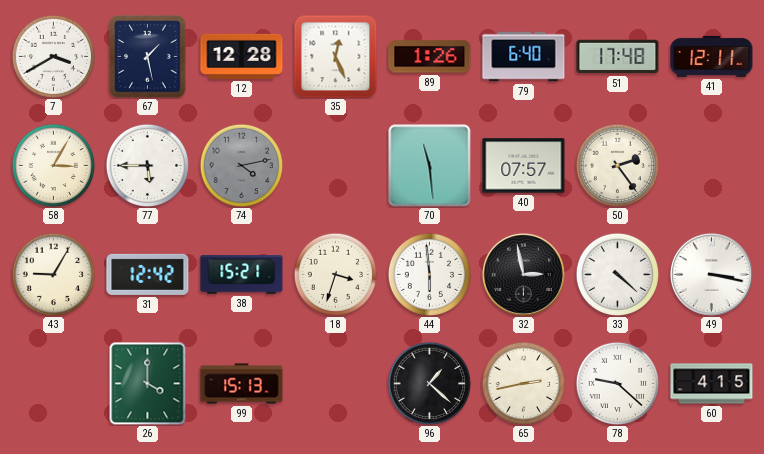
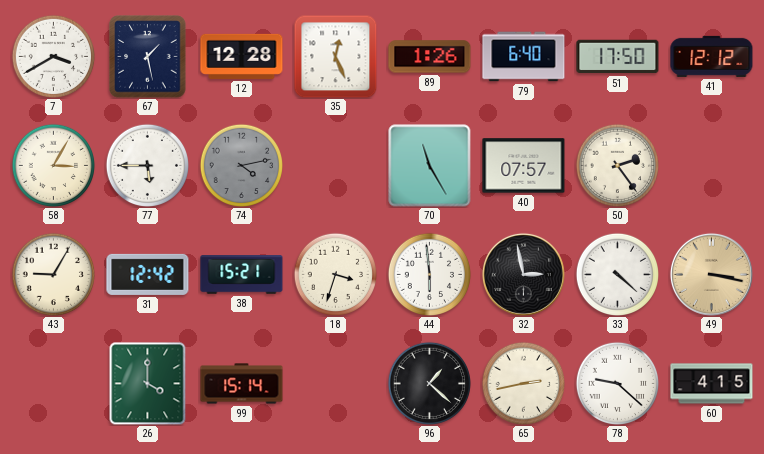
51: 17:48 -> 17:50 (618, 57)
41: 12:11 -> 12:12 (712, 56)
70: 11:29 -> 11:25 (430, 166)
49 dial: white -> champagne (711, 274)
99: 15:13 -> 15:14 (242, 384)
